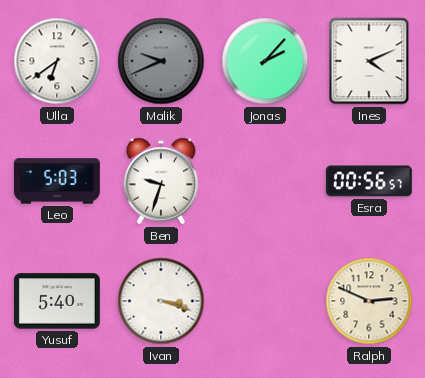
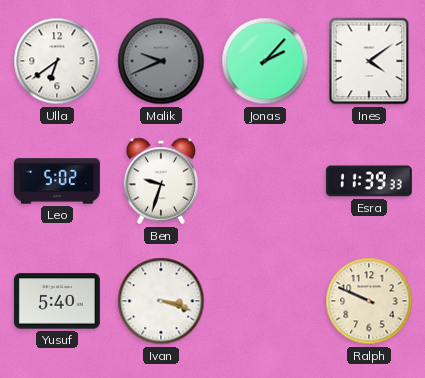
Ines: 4:11 -> 4:09 (369, 61)
Leo: 5:03 -> 5:02 (57, 181)
Esra: 00:56 -> 11:39 (369, 181)
Ralph: 2:49 -> 9:49 (369, 301)
